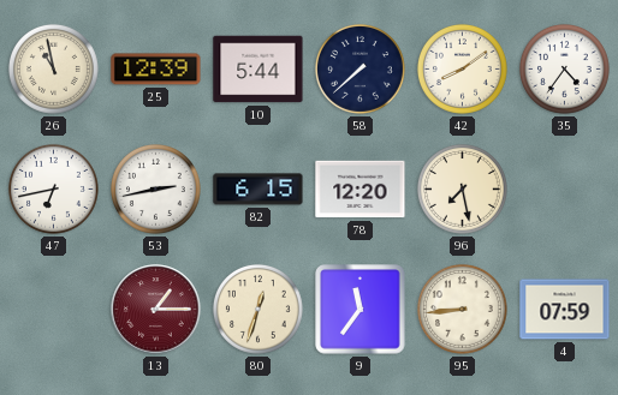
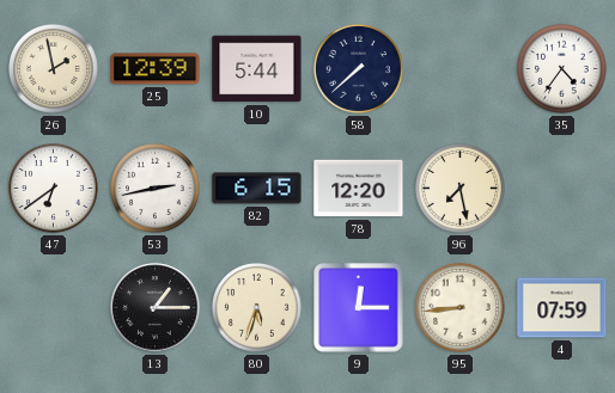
26: 10:58 -> 1:58 (53, 68)
42: 8:09 -> none (462, 68)
47: 6:43 -> 6:39 (53, 188)
13 dial: burgundy -> black (156, 308)
80: 12:33 -> 5:33 (256, 307)
9: 11:36 -> 12:15 (359, 308)
